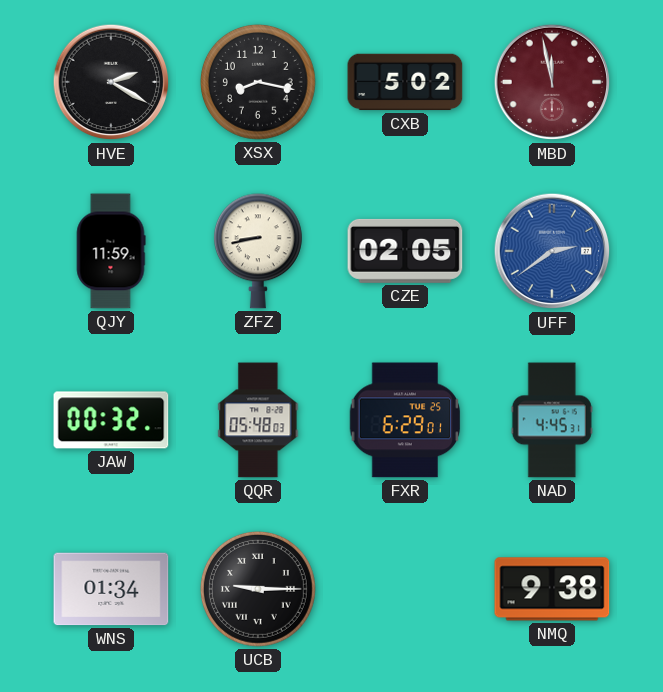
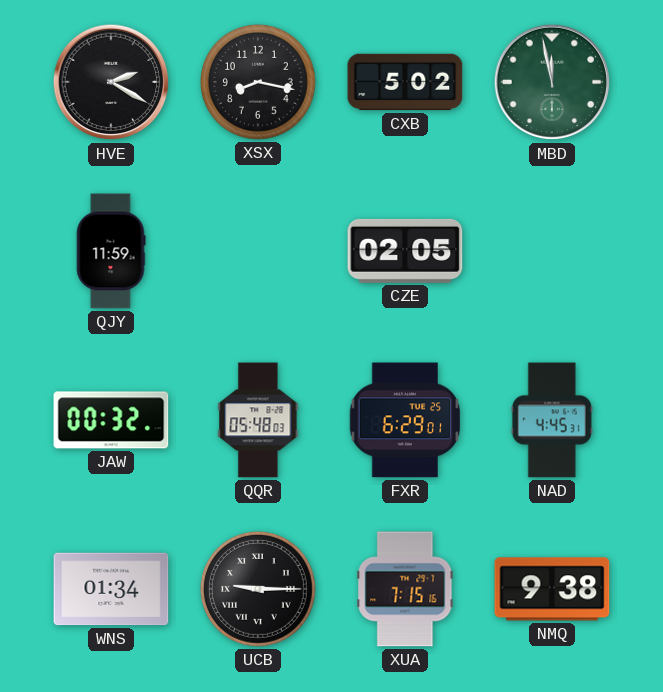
MBD dial: burgundy -> green (552, 82)
ZFZ: 8:43 -> none (258, 251)
UFF: 2:39 -> none (552, 251)
XUA: none -> 7:15 (405, 589)
